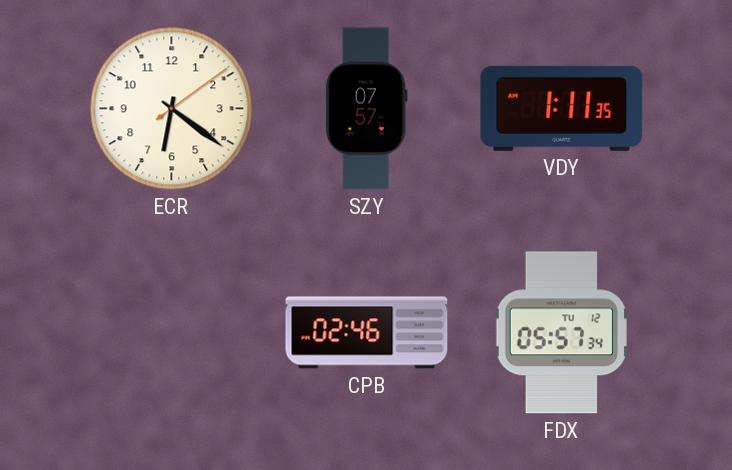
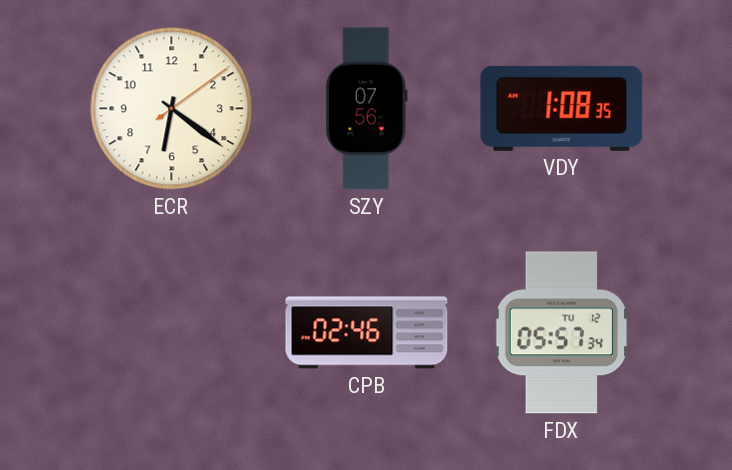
SZY: 07:57 -> 07:56 (366, 109)
VDY: 1:11 -> 1:08 (562, 108)
